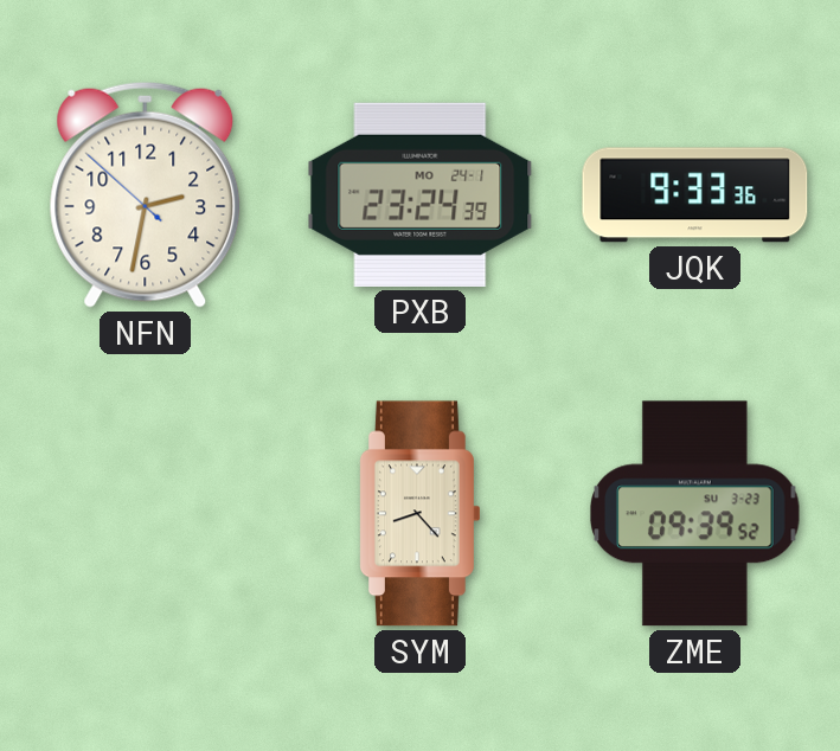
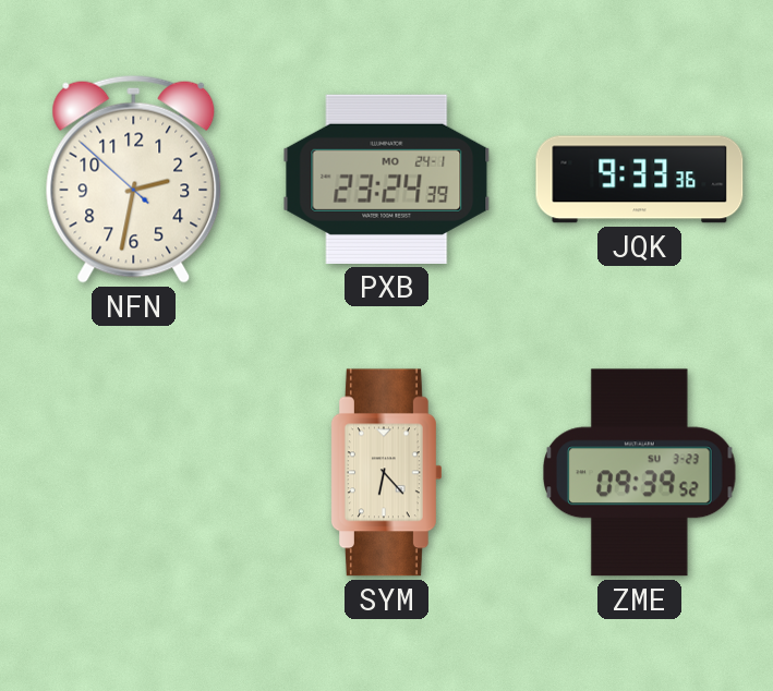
SYM: 8:23 -> 6:23 (386, 473)
